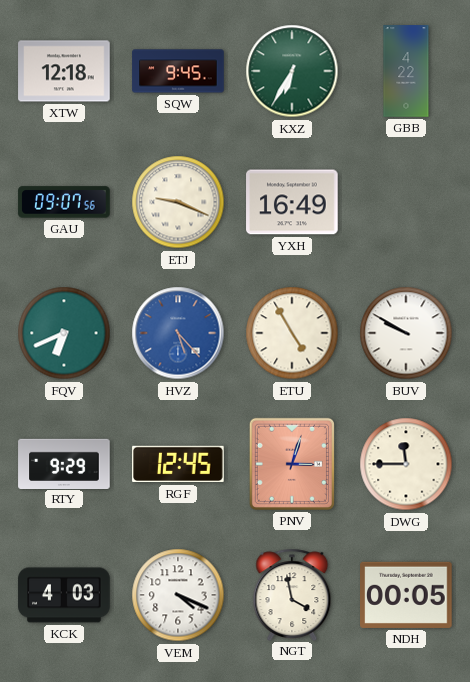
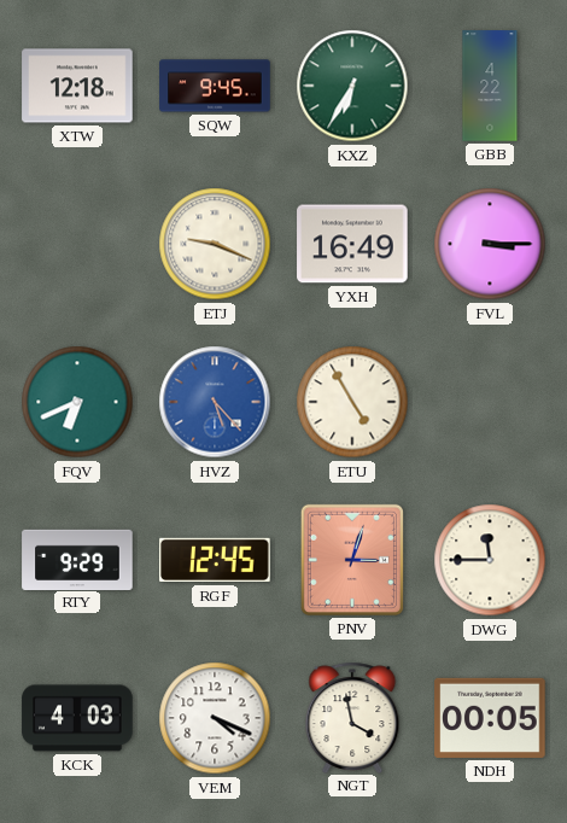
GAU: 09:07 -> none (64, 202)
FVL: none -> 3:15 (490, 244)
BUV: 9:50 -> none (406, 333)
